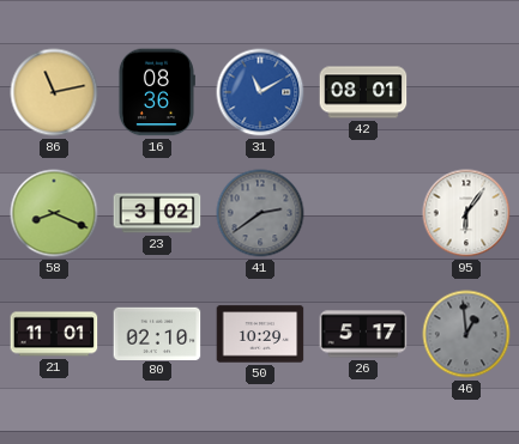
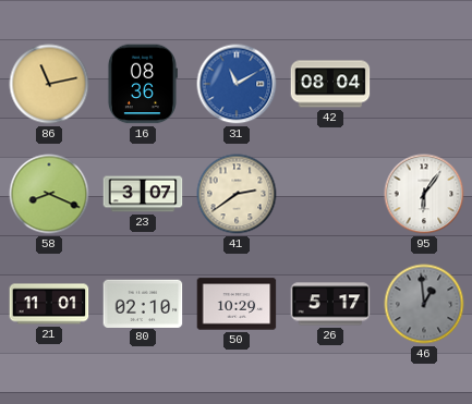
42: 08:01 -> 08:04 (330, 84)
23: 3:02 -> 3:07 (143, 194)
41 dial: grey -> cream (237, 194)
